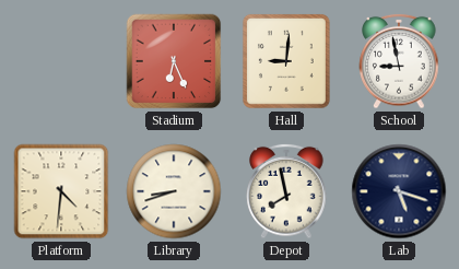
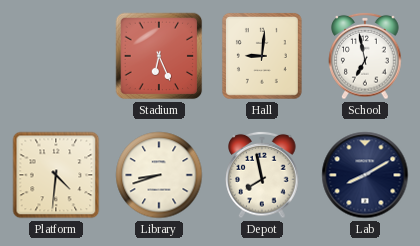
School: 8:58 -> 6:58 (365, 56)
Lab: 5:18 -> 8:10 (365, 175)
